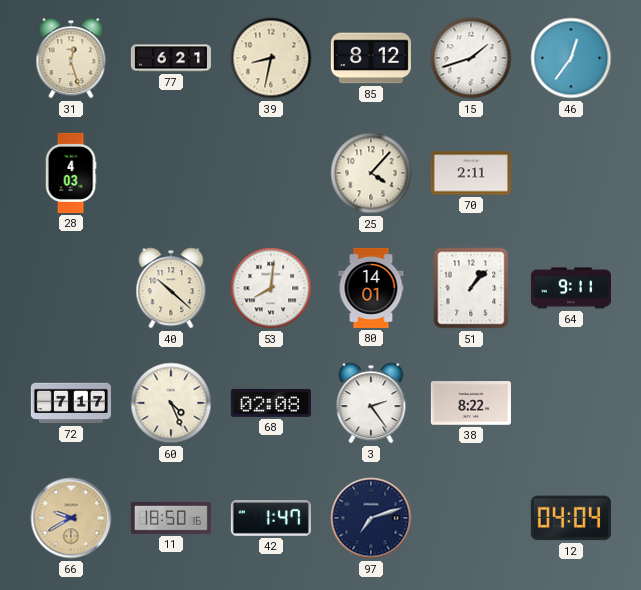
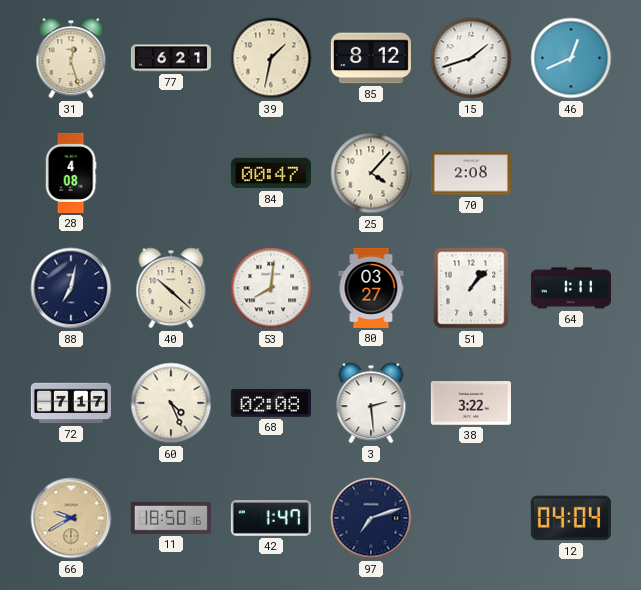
39: 8:32 -> 1:32 (271, 58)
46: 12:36 -> 12:41 (571, 58)
28: 4:03 -> 4:08 (71, 173)
84: none -> 00:47 (271, 173)
70: 2:11 -> 2:08 (471, 173)
88: none -> 7:02 (71, 288)
80: 14:01 -> 03:27 (371, 288)
64: 9:11 -> 1:11 (571, 288)
3: 2:24 -> 2:29 (371, 403)
38: 8:22 -> 3:22 (471, 403)
